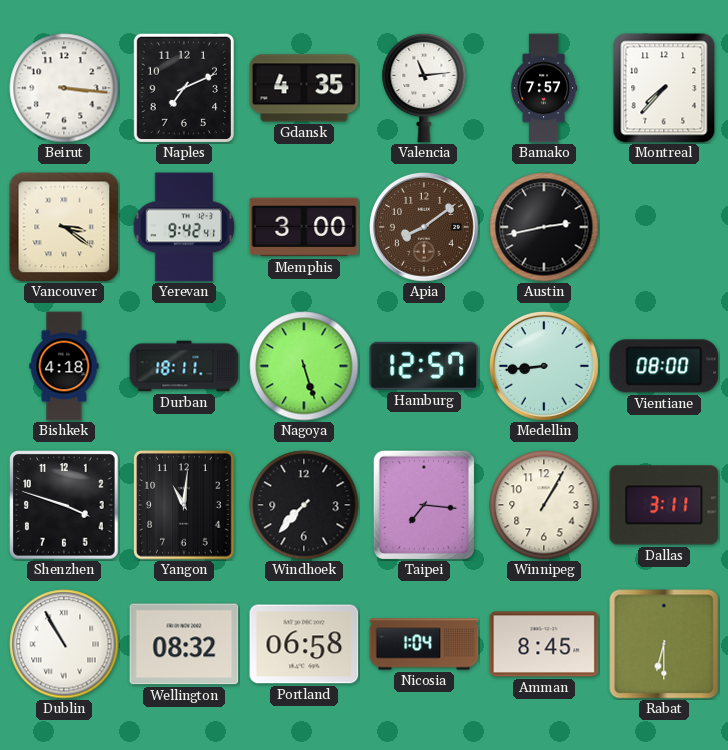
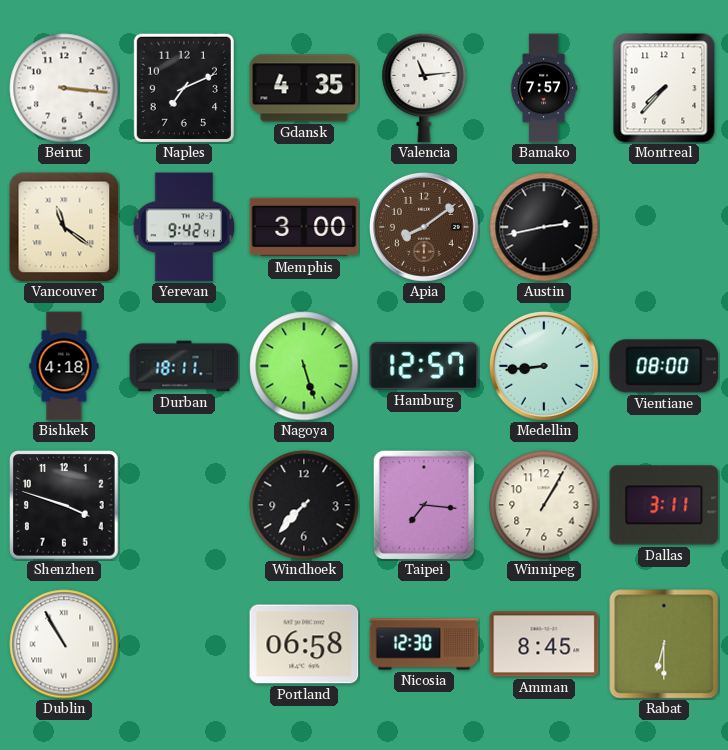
Vancouver: 3:21 -> 11:21 (64, 227)
Yangon: 11:01 -> none (185, 506)
Wellington: 08:32 -> none (184, 644)
Nicosia: 1:04 -> 12:30 (424, 644)
